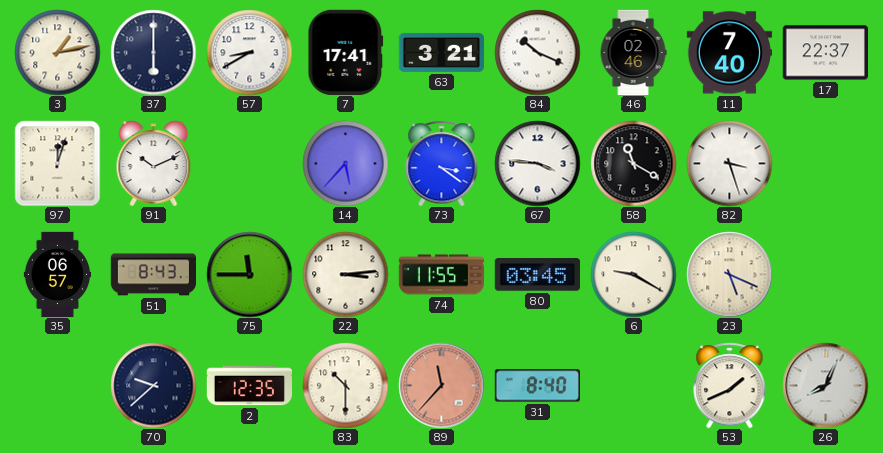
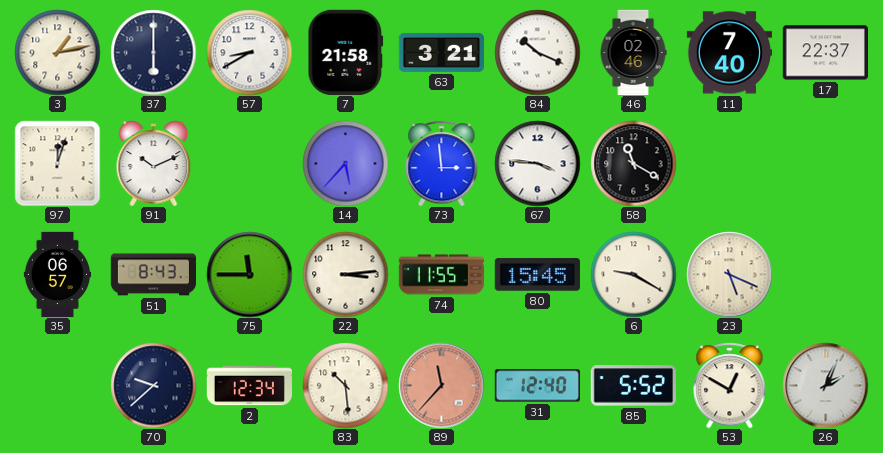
7: 17:41 -> 21:58 (346, 52)
73: 3:21 -> 2:59 (442, 163)
82: 3:27 -> none (729, 163)
80: 03:45 -> 15:45 (537, 275)
2: 12:35 -> 12:34 (249, 386)
83: 10:30 -> 10:29 (345, 385)
31: 8:40 -> 12:40 (537, 386)
85: none -> 5:52 (633, 386)
53: 1:41 -> 12:50 (730, 385)
26: 8:04 -> 2:04 (825, 385)
